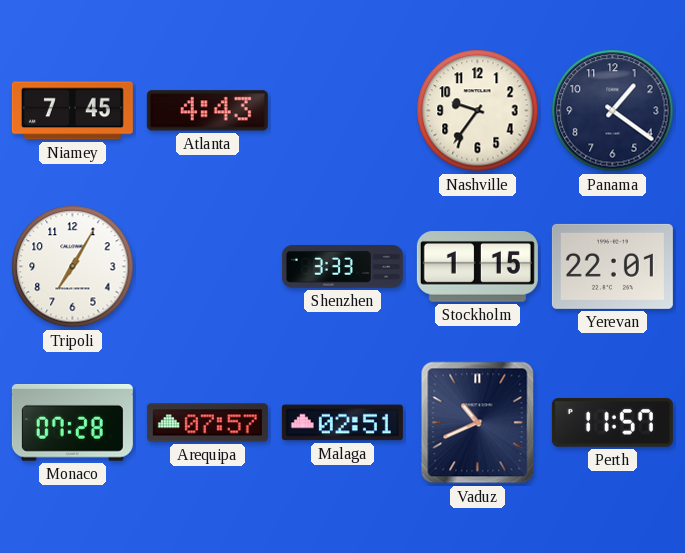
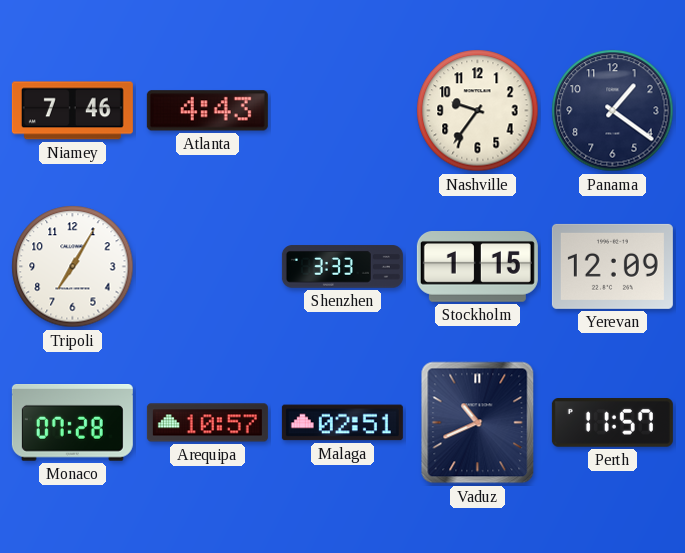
Niamey: 7:45 -> 7:46 (72, 111)
Yerevan: 22:01 -> 12:09 (612, 266)
Arequipa: 07:57 -> 10:57 (207, 423)
